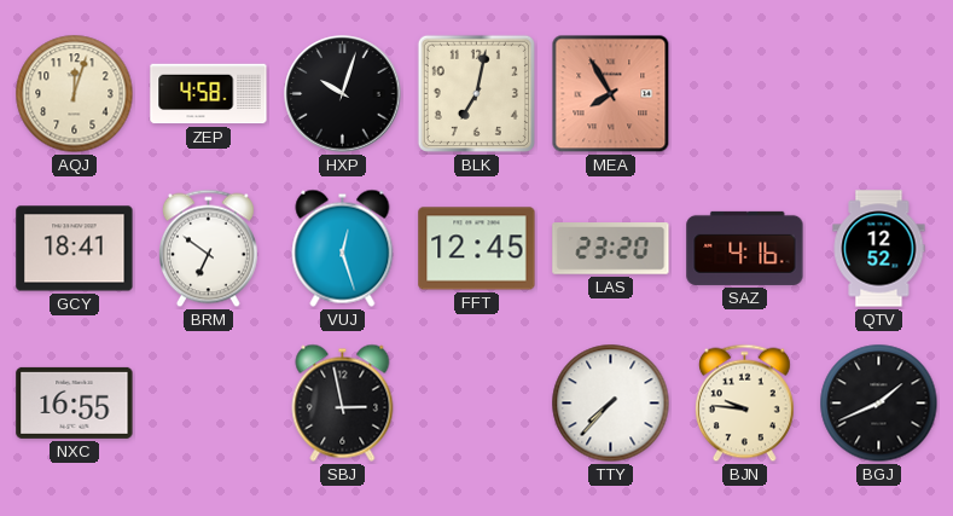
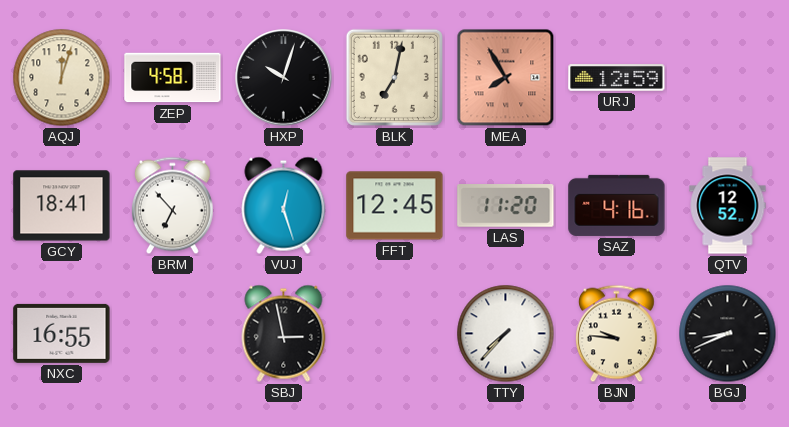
URJ: none -> 12:59 (617, 78)
BRM: 6:51 -> 6:53 (172, 206)
LAS: 23:20 -> 11:20 (506, 206)
BGJ: 1:41 -> 8:41 (728, 334)
